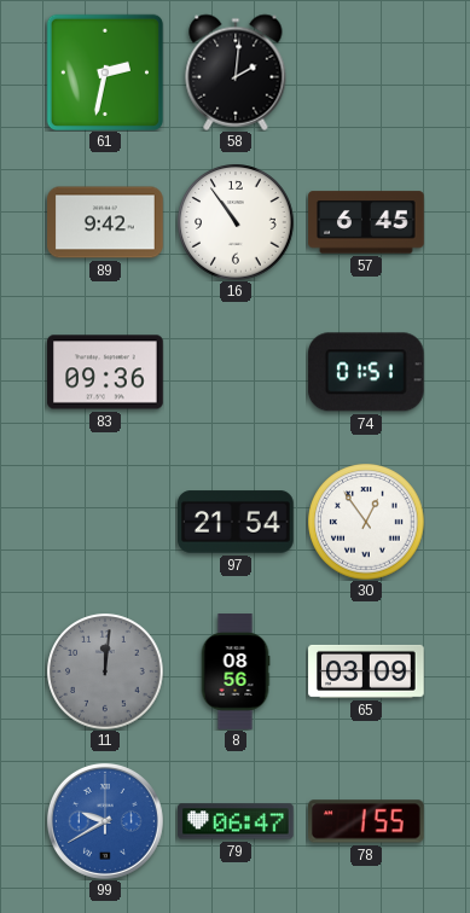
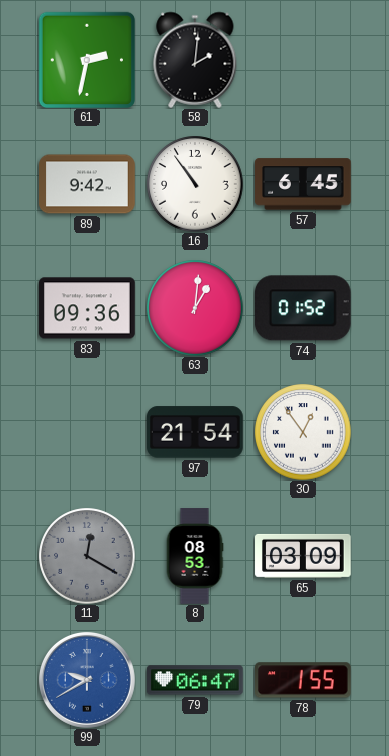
63: none -> 1:01 (195, 308)
74: 01:51 -> 01:52 (303, 308)
11: 12:01 -> 12:20 (87, 556)
8: 08:56 -> 08:53 (195, 556)
